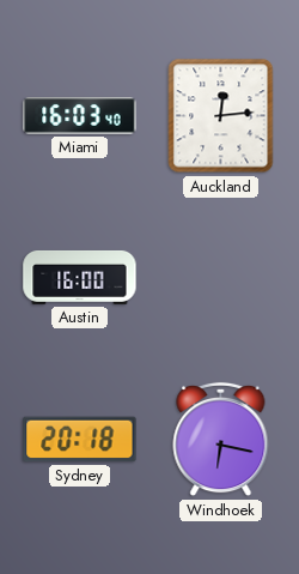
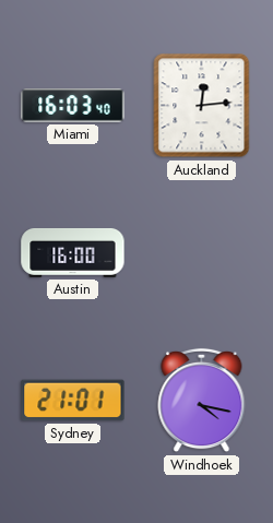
Sydney: 20:18 -> 21:01 (73, 401)
Windhoek: 6:17 -> 4:17 (202, 401)
